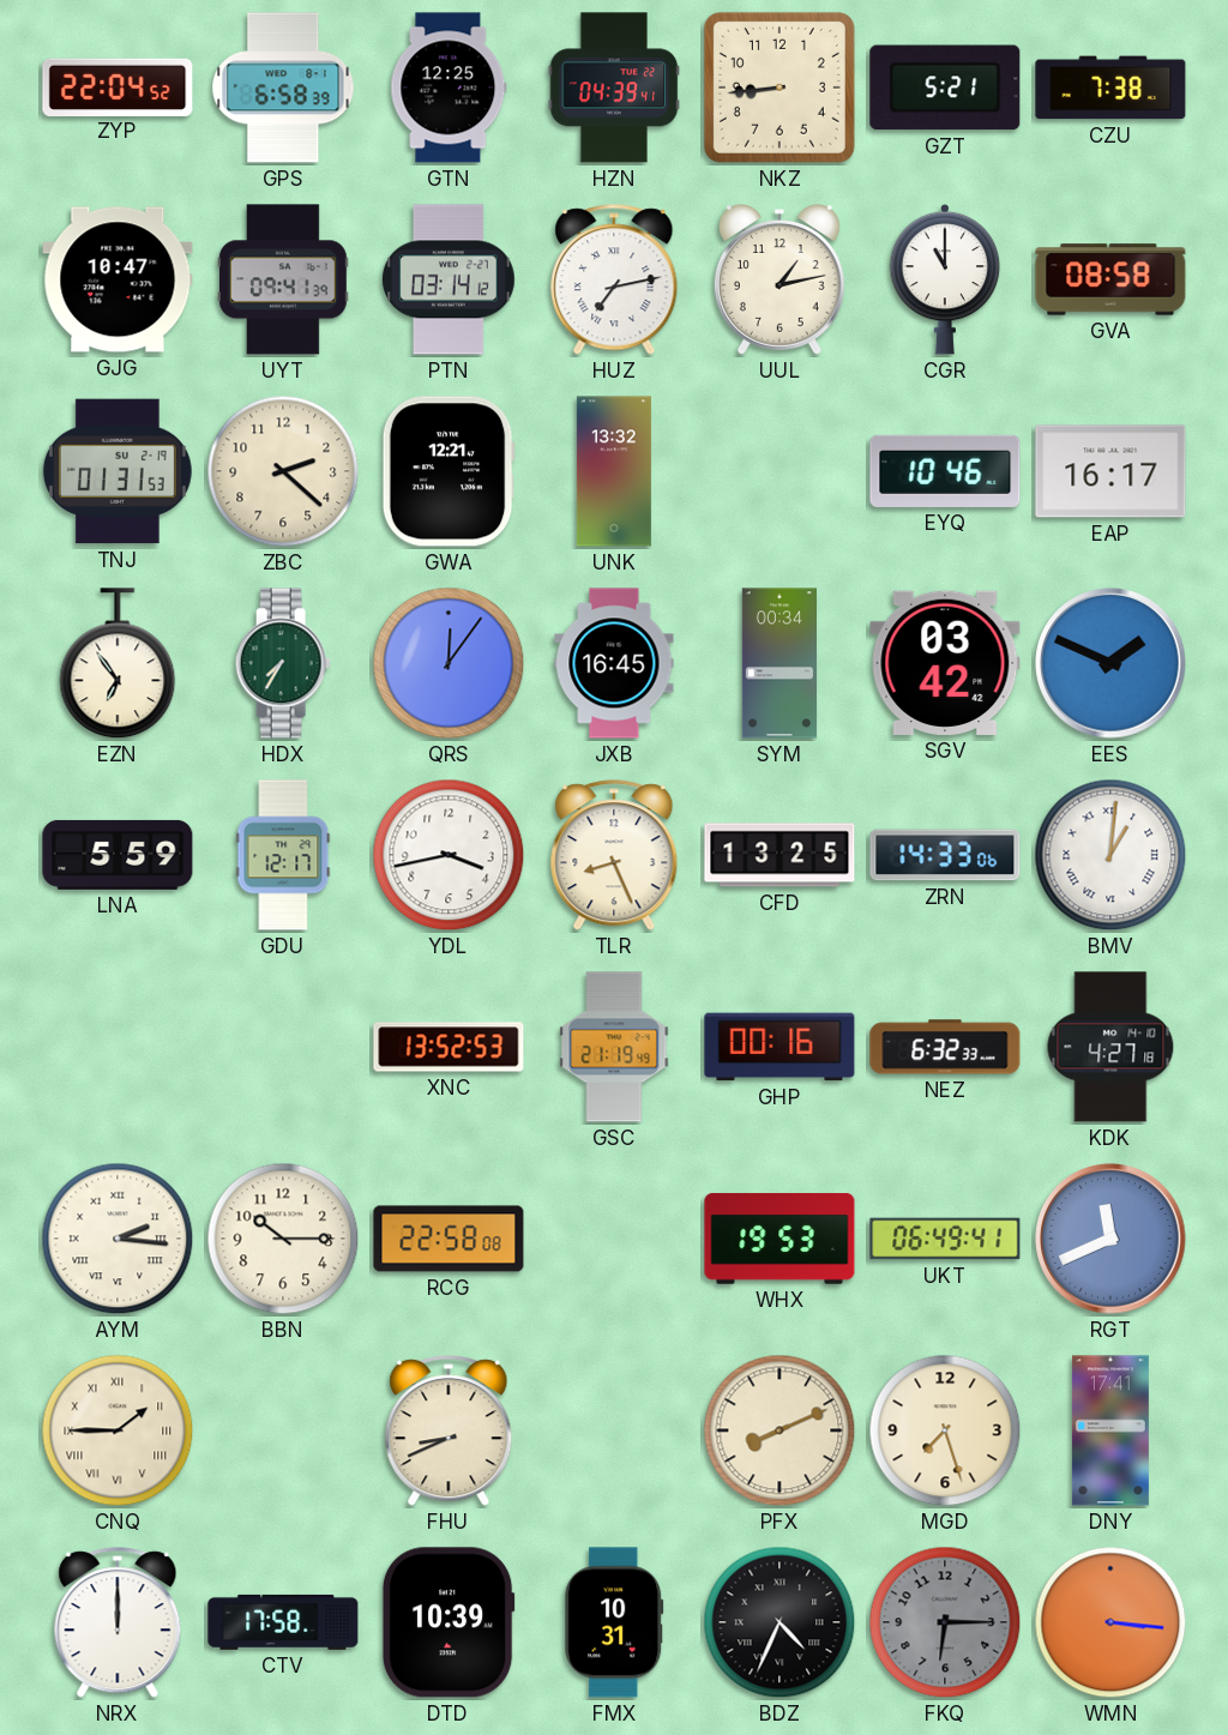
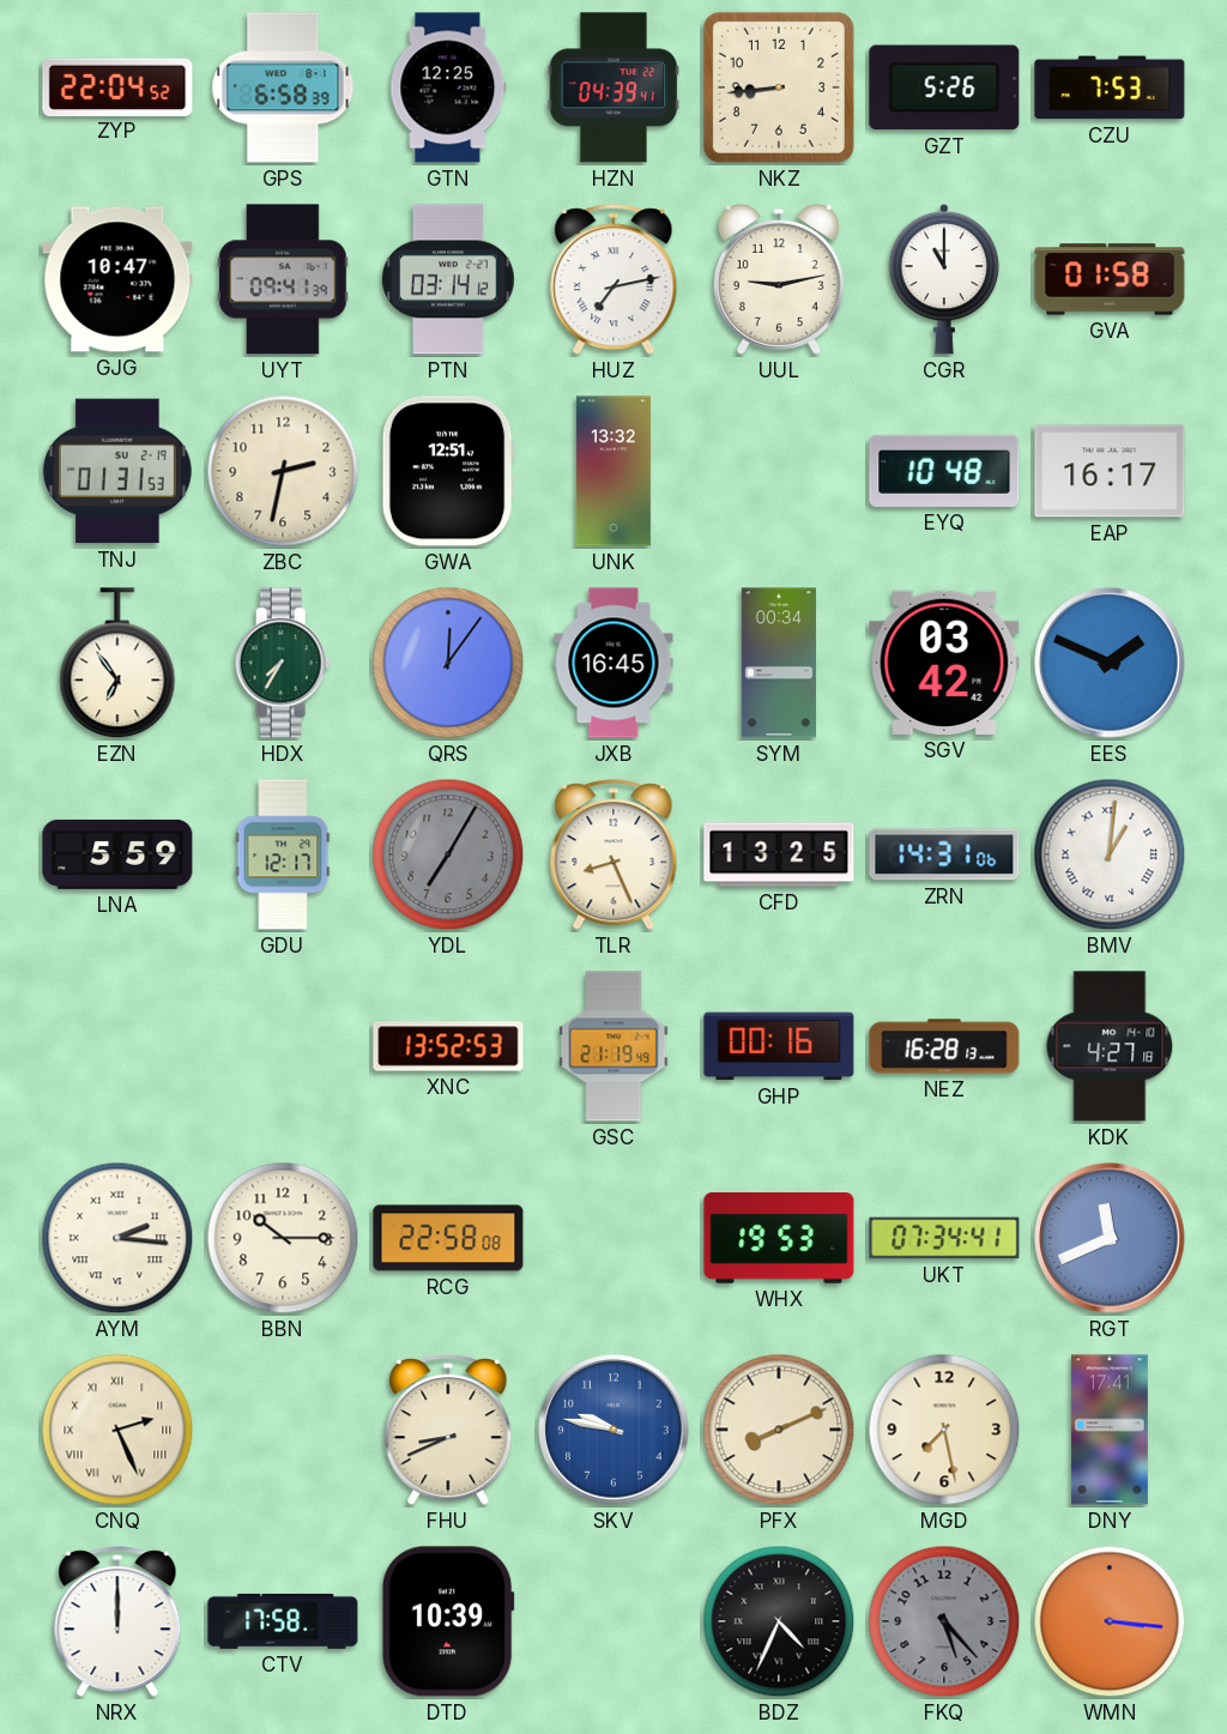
GZT: 5:21 -> 5:26 (944, 87)
CZU: 7:38 -> 7:53 (1110, 87)
UUL: 1:13 -> 9:13 (779, 280)
GVA: 08:58 -> 01:58 (1110, 279)
ZBC: 2:22 -> 2:32 (283, 471)
GWA: 12:21 -> 12:51 (448, 471)
EYQ: 10:46 -> 10:48 (944, 471)
YDL: 3:43 -> 7:05 (448, 854)
YDL dial: white -> grey (448, 854)
ZRN: 14:33 -> 14:31 (944, 854)
NEZ: 6:32 -> 16:28 (944, 1046)
UKT: 06:49 -> 07:34 (944, 1238)
CNQ: 1:45 -> 2:26 (117, 1430)
SKV: none -> 9:47 (613, 1430)
MGD: 7:27 -> 7:28 (944, 1430)
FMX: 10:31 -> none (614, 1622)
FKQ: 6:15 -> 5:23 (944, 1621)
